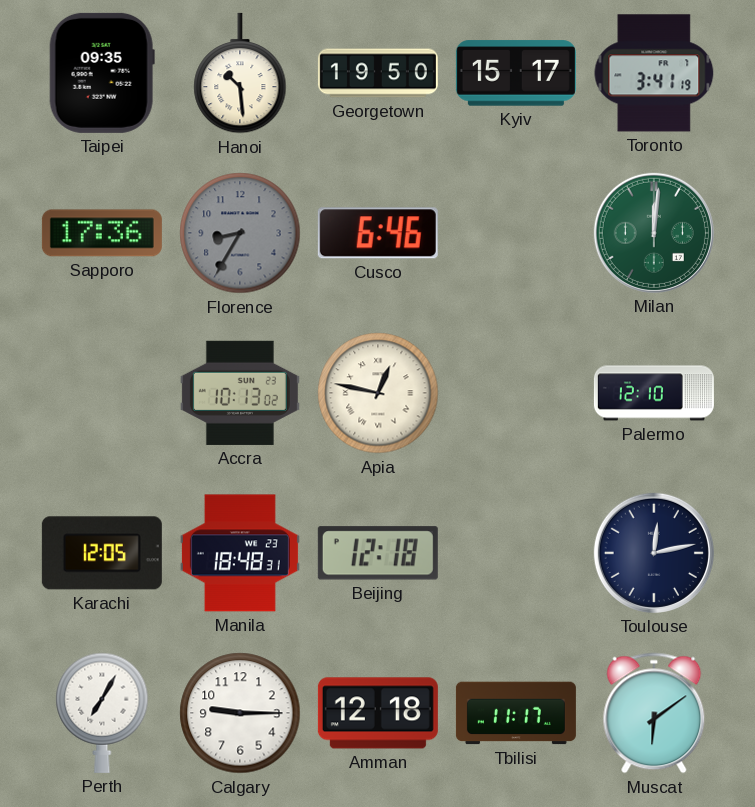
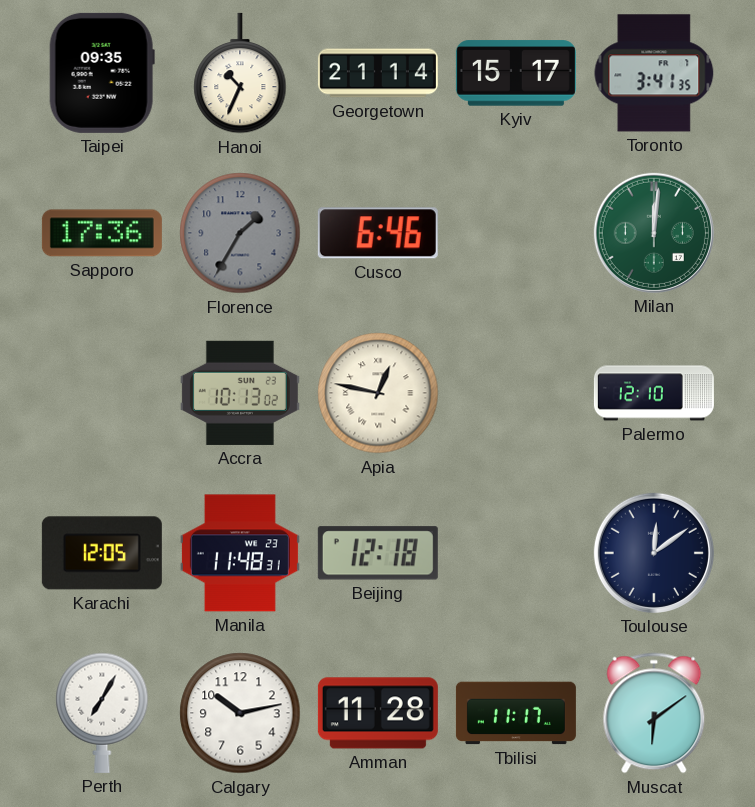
Hanoi: 10:29 -> 10:34 (240, 73)
Georgetown: 19:50 -> 21:14 (378, 73)
Toronto: 3:41:19 -> 3:41:35 (654, 73)
Florence: 8:35 -> 1:35 (240, 233)
Manila: 18:48 -> 11:48 (240, 553)
Toulouse: 12:13 -> 12:09 (654, 553)
Calgary: 9:15 -> 10:13 (240, 713)
Amman: 12:18 -> 11:28 (378, 713)
